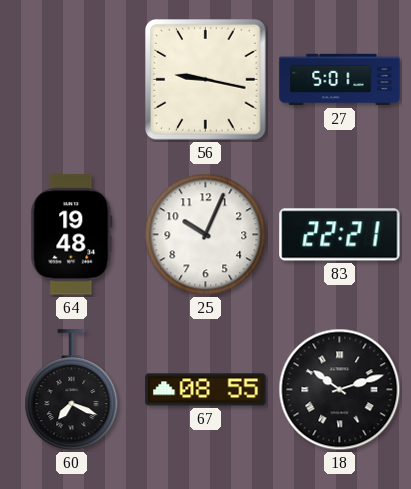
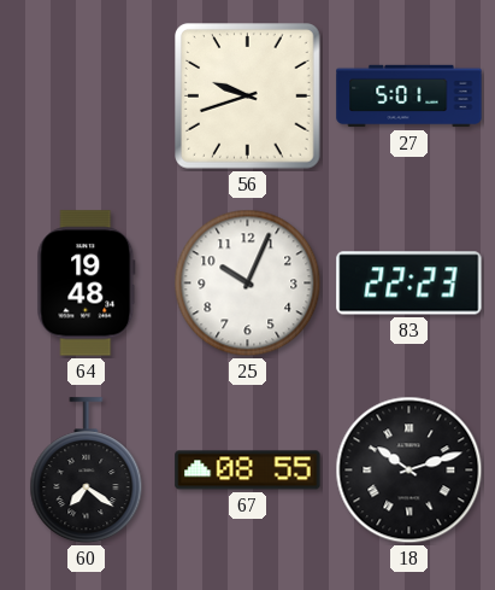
56: 9:17 -> 9:42 (248, 97)
83: 22:21 -> 22:23 (409, 284)
60: 7:19 -> 7:21 (87, 471)
